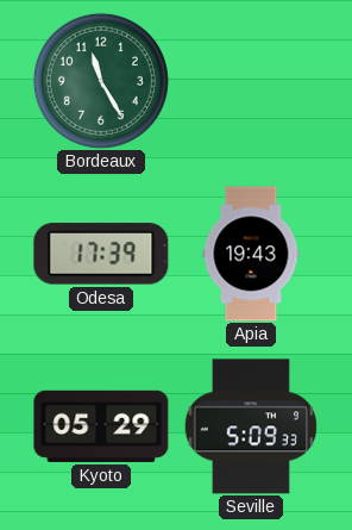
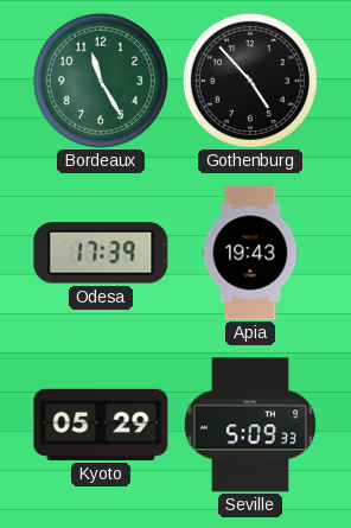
Gothenburg: none -> 4:53 (250, 81)
